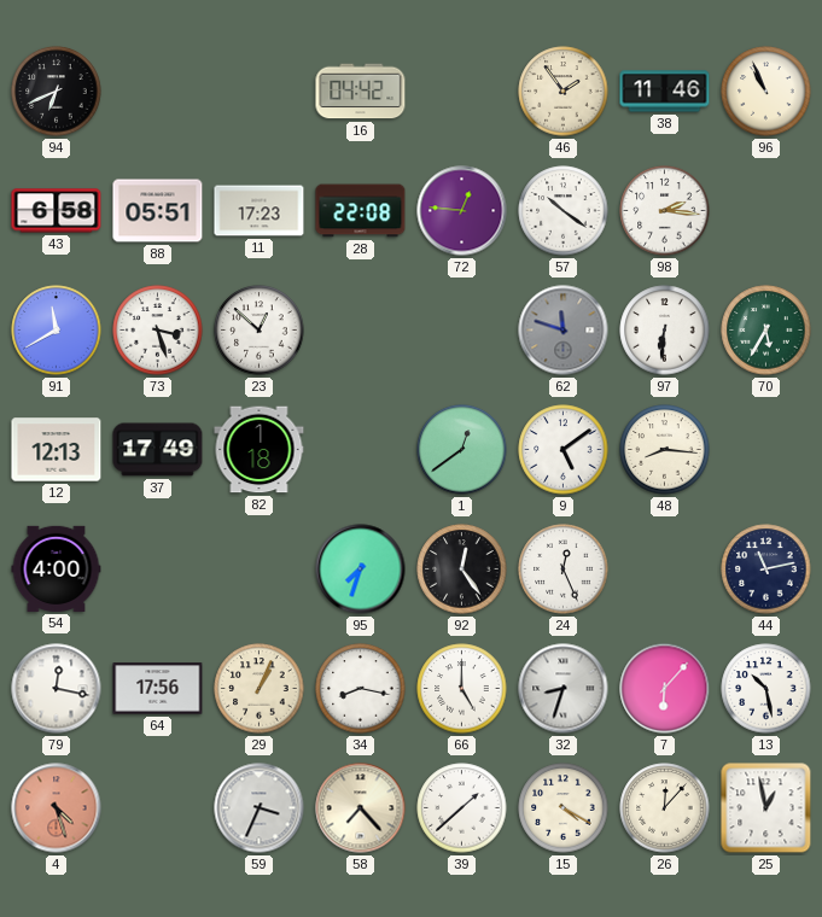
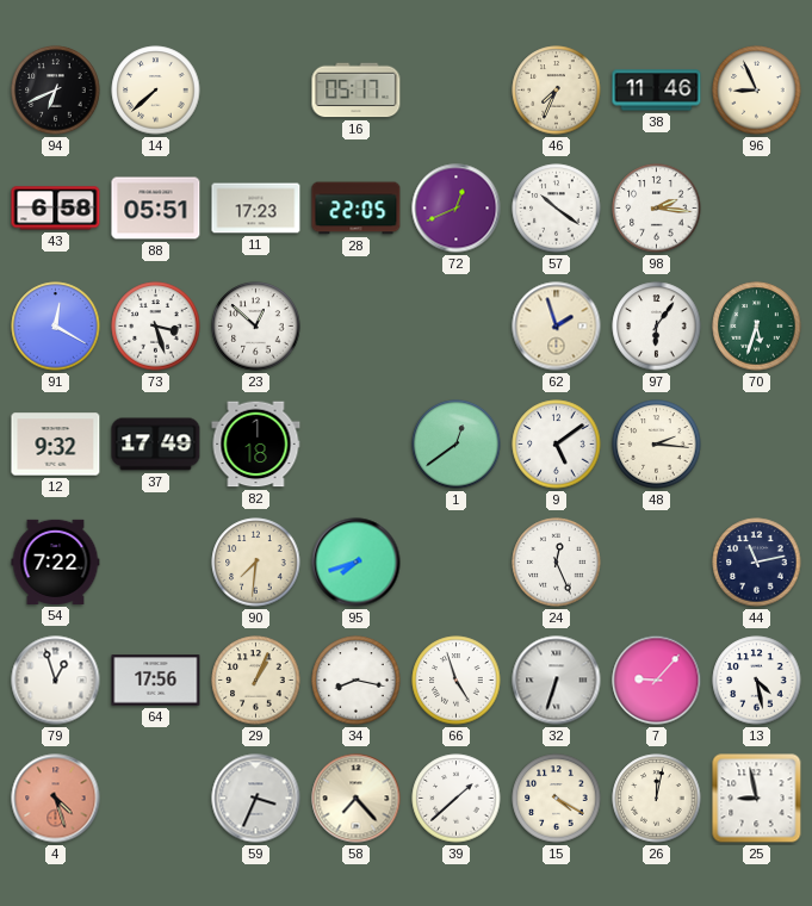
14: none -> 7:38 (156, 91)
16: 04:42 -> 05:17 (357, 91)
46: 1:54 -> 7:34 (557, 91)
96: 10:56 -> 8:56 (757, 91)
28: 22:08 -> 22:05 (357, 209)
72: 12:46 -> 12:41 (457, 209)
91: 11:40 -> 12:20 (56, 327)
62: 11:48 -> 1:57 (557, 327)
62 dial: grey -> cream (557, 327)
97: 6:31 -> 6:06 (657, 327)
70: 5:35 -> 5:33 (757, 327)
12: 12:13 -> 9:32 (56, 445)
48: 8:16 -> 2:16 (657, 445)
54: 4:00 -> 7:22 (56, 561)
90: none -> 7:31 (256, 563)
95: 7:33 -> 7:42 (357, 563)
92: 12:24 -> none (462, 570)
79: 12:17 -> 12:57 (56, 681)
66: 5:00 -> 4:57 (457, 681)
32: 8:33 -> 6:33 (557, 681)
7: 6:07 -> 9:07 (657, 681)
13: 10:28 -> 4:28 (757, 681)
26: 12:07 -> 12:02 (657, 799)
25: 12:58 -> 8:58 (757, 799)
